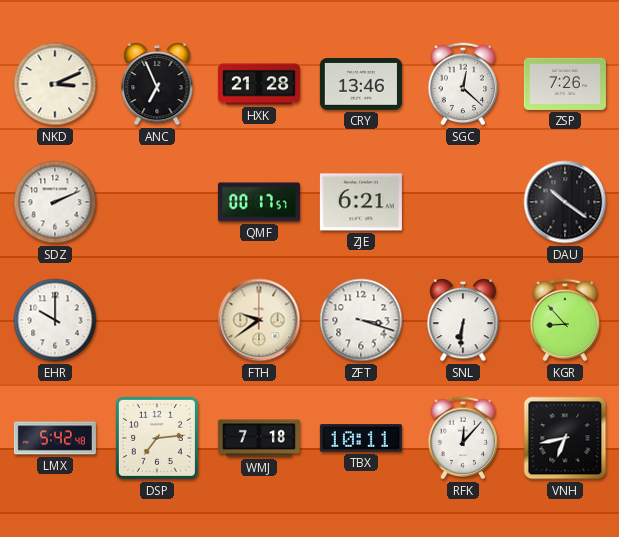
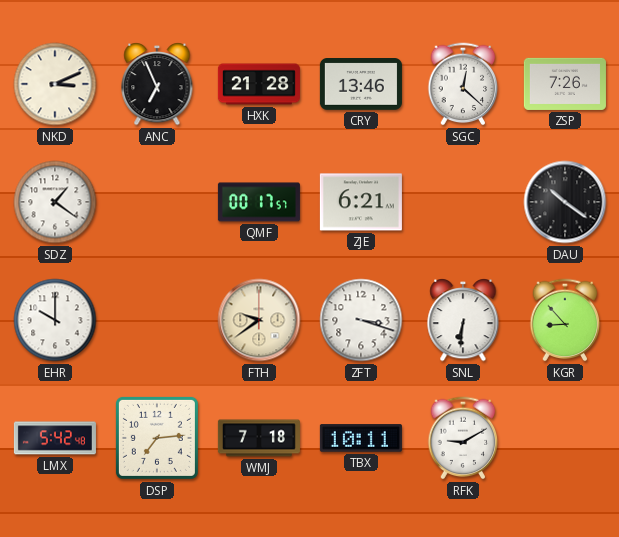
SDZ: 2:11 -> 1:21 (55, 202)
RFK: 12:07 -> 9:10 (463, 438)
VNH: 6:43 -> none (565, 438)
